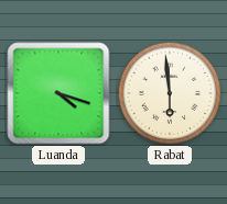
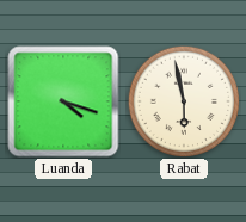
Rabat: 5:59 -> 5:58 (183, 100)
